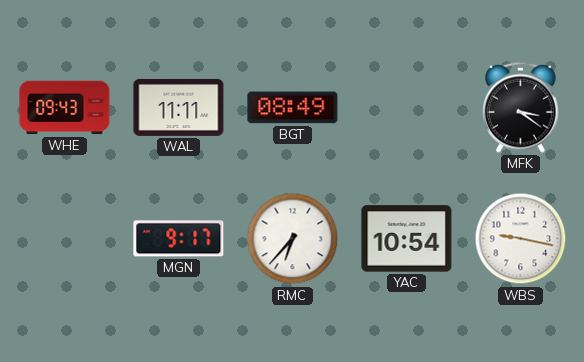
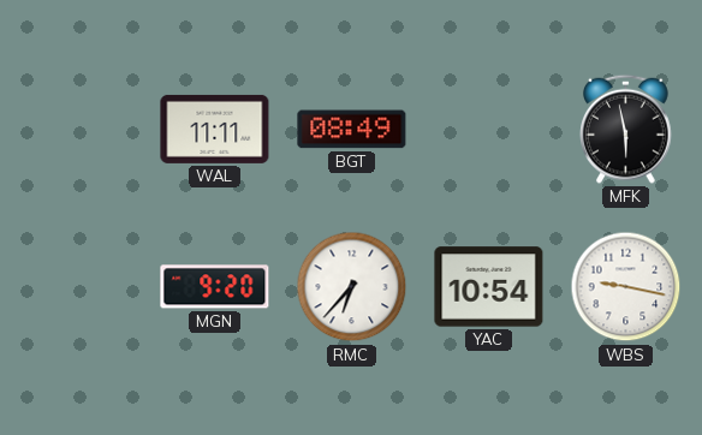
WHE: 09:43 -> none (65, 108)
MFK: 3:21 -> 5:58 (626, 129)
MGN: 9:17 -> 9:20 (215, 287)
